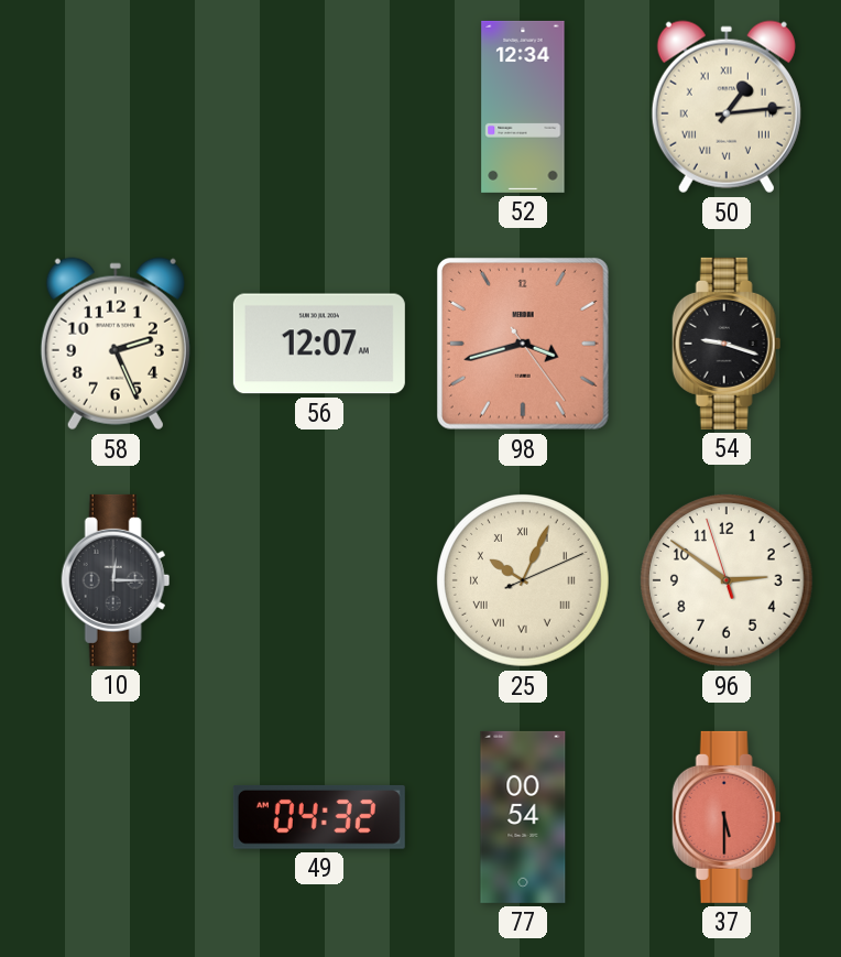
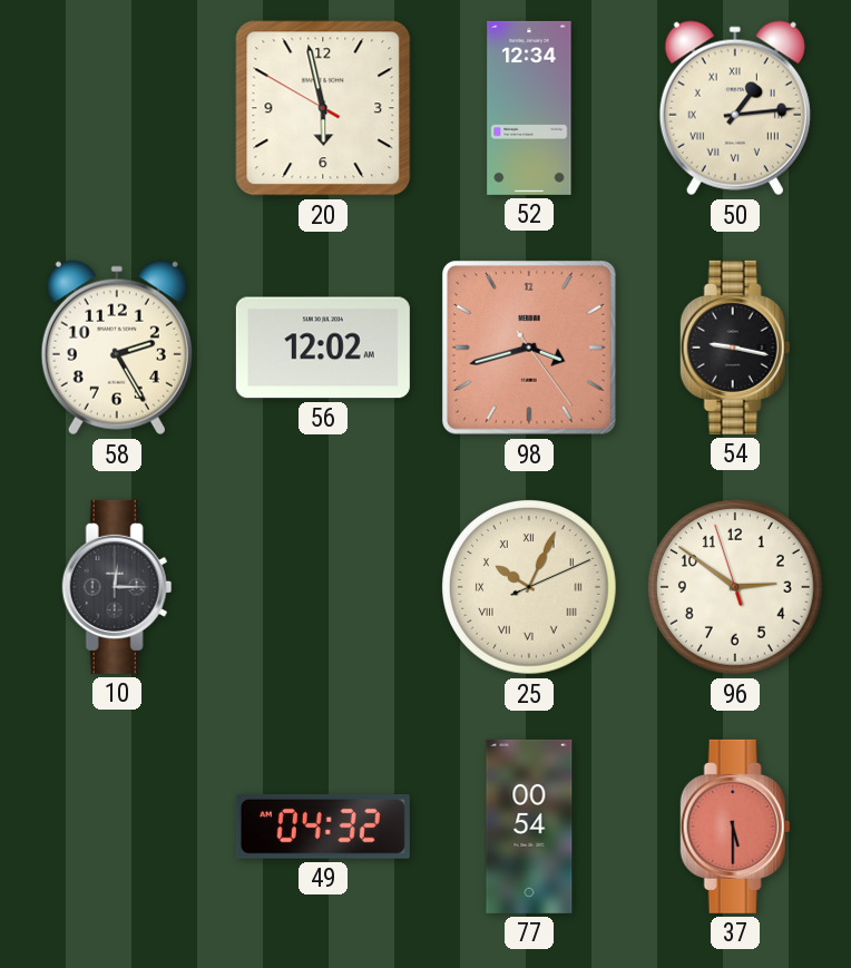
20: none -> 5:57 (323, 108)
58: 2:26 -> 2:25 (117, 348)
56: 12:07 -> 12:02 (323, 348)
54: 9:18 -> 9:17 (735, 348)
